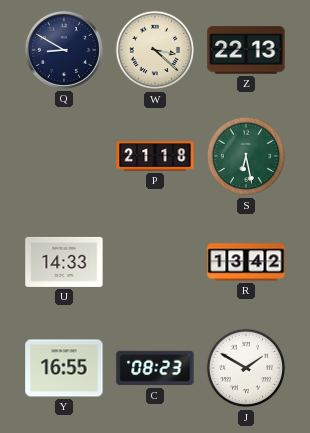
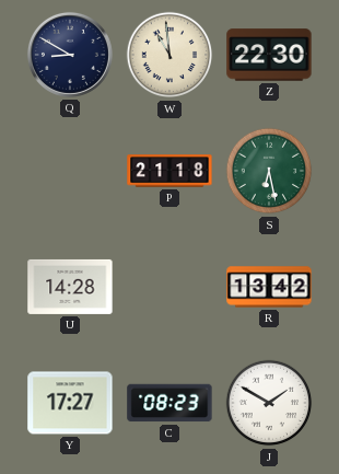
W: 3:22 -> 10:59 (169, 55)
Z: 22:13 -> 22:30 (269, 55)
U: 14:33 -> 14:28 (70, 287)
Y: 16:55 -> 17:27 (70, 403)
